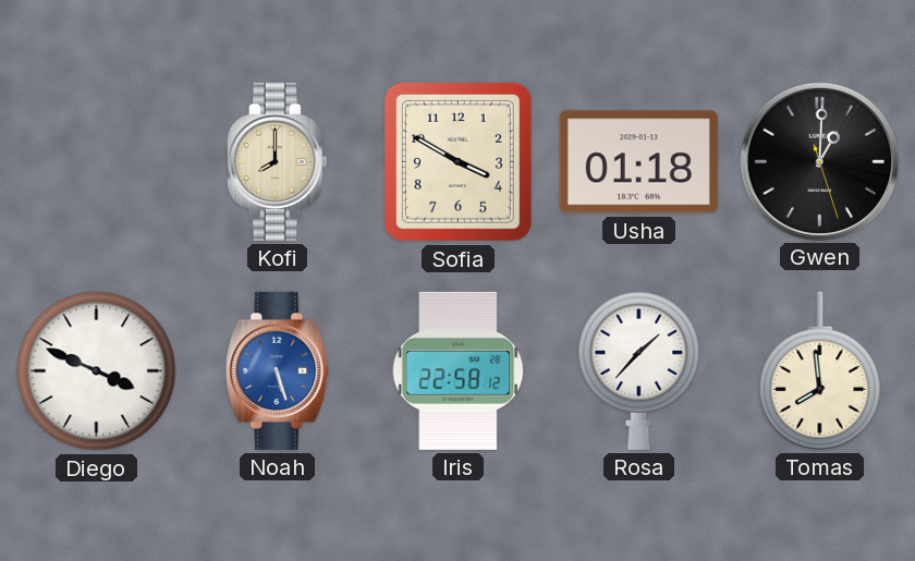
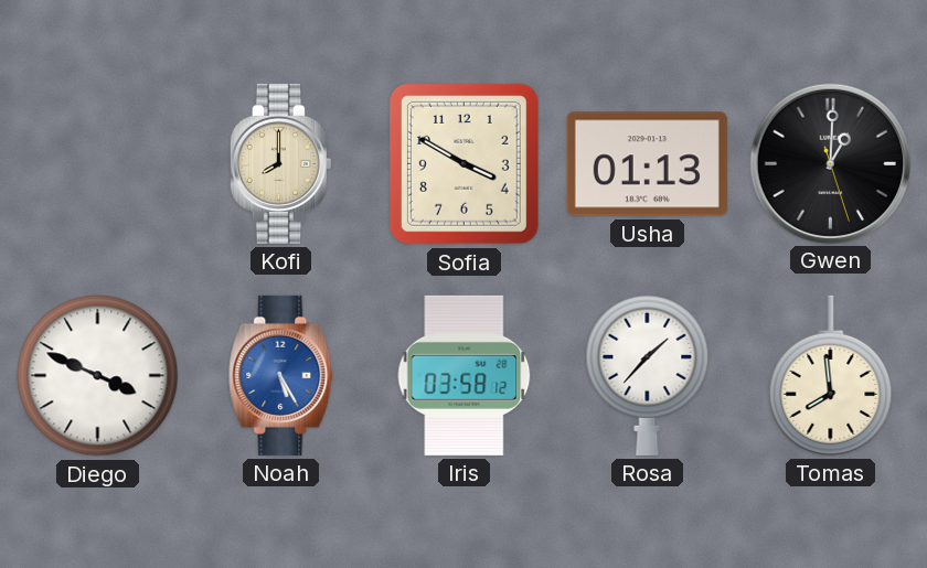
Usha: 01:18 -> 01:13 (647, 164)
Noah: 5:27 -> 5:25 (281, 375)
Iris: 22:58 -> 03:58 (465, 375)
